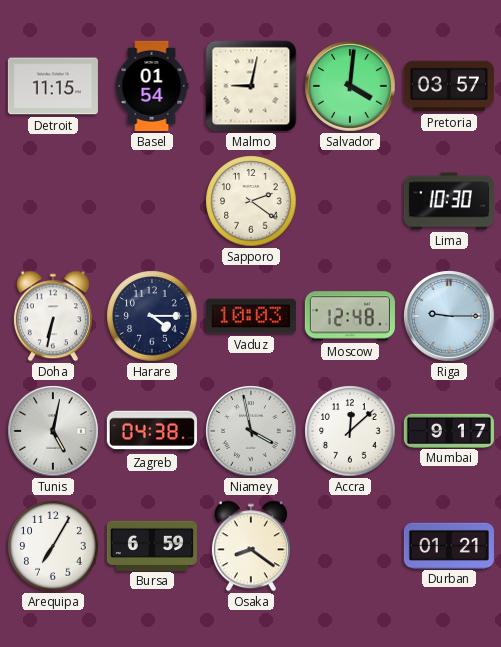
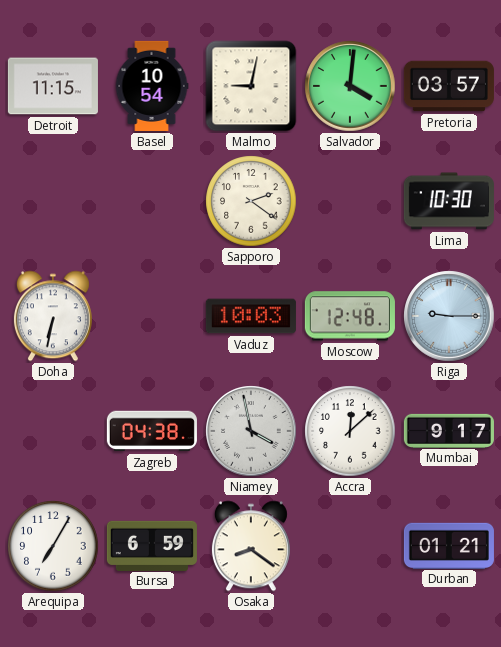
Basel: 01:54 -> 10:54 (152, 86)
Harare: 4:15 -> none (152, 316)
Tunis: 5:02 -> none (53, 431)
